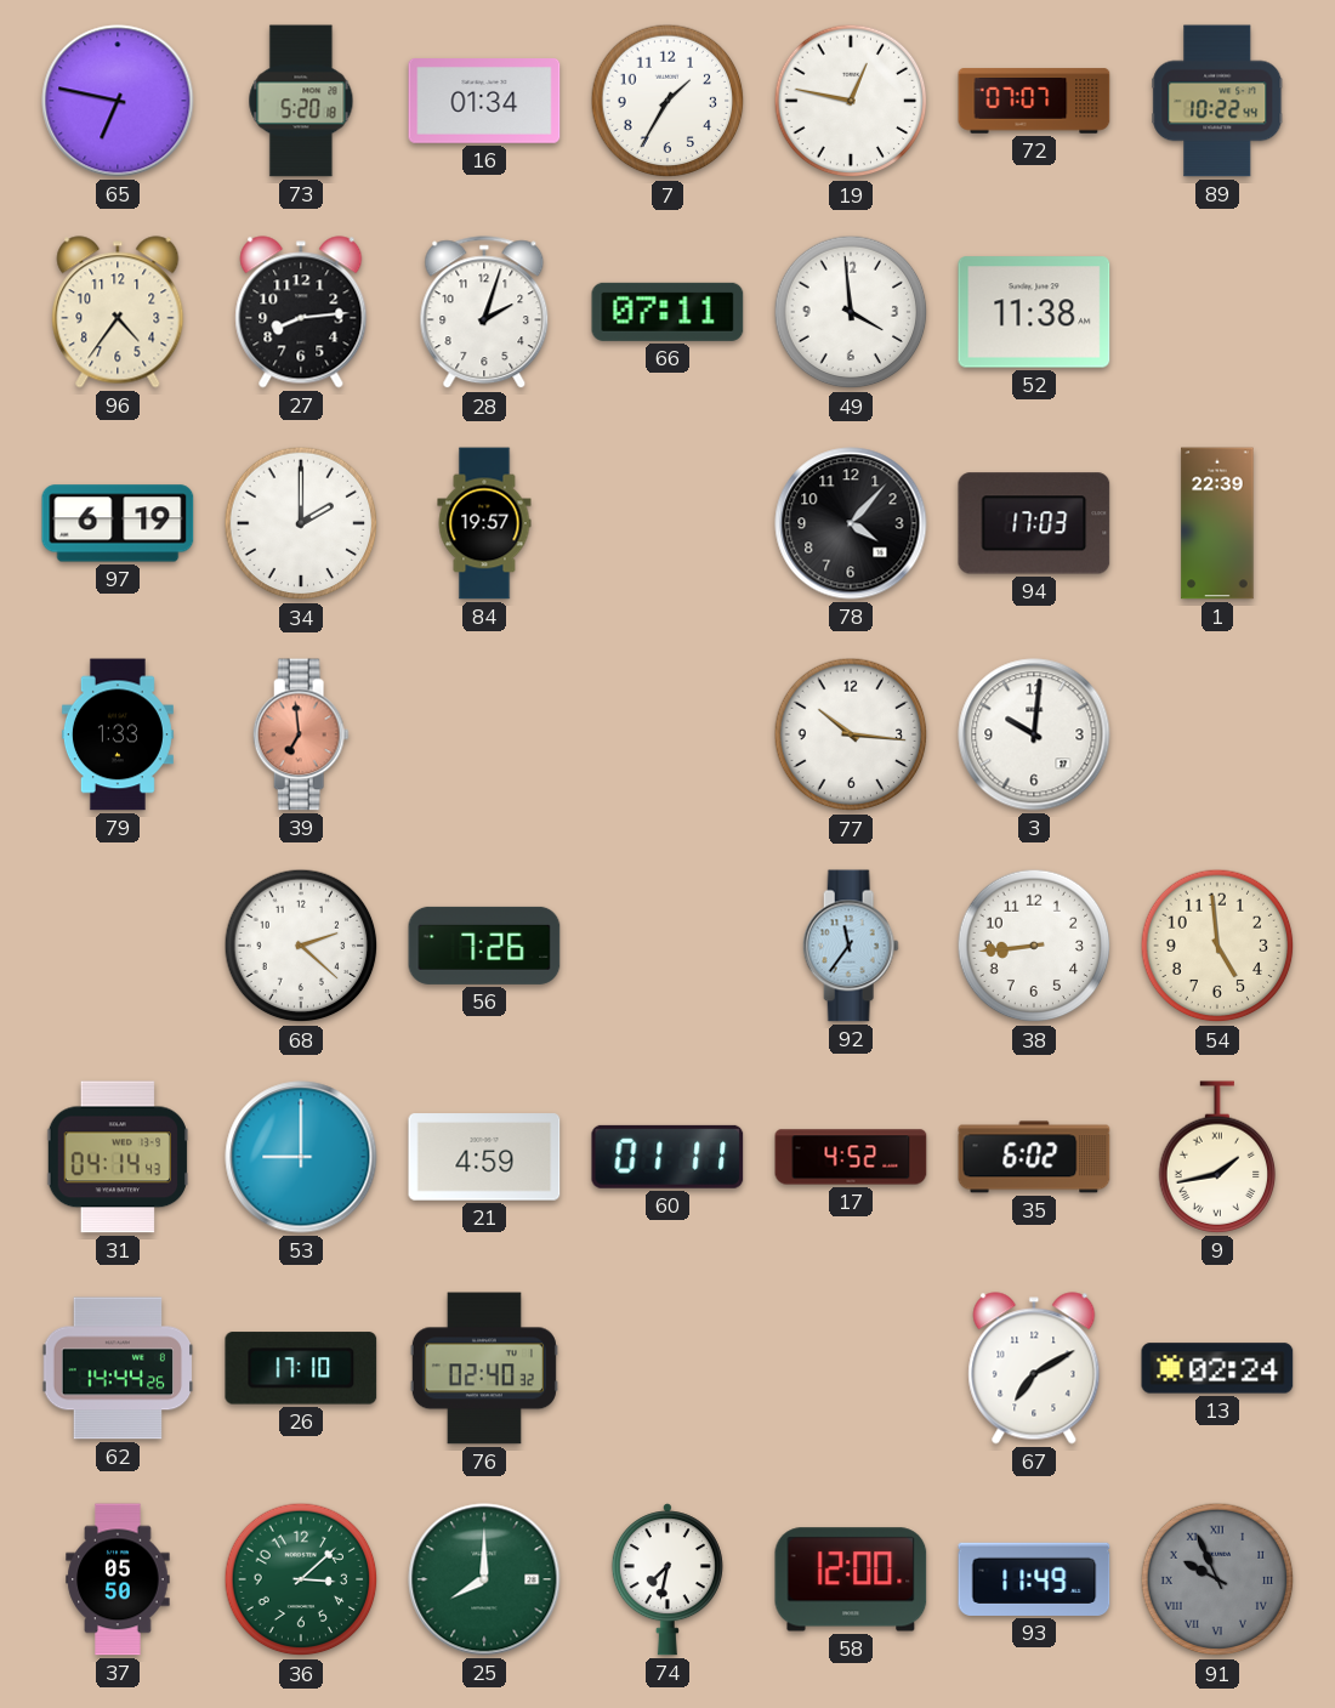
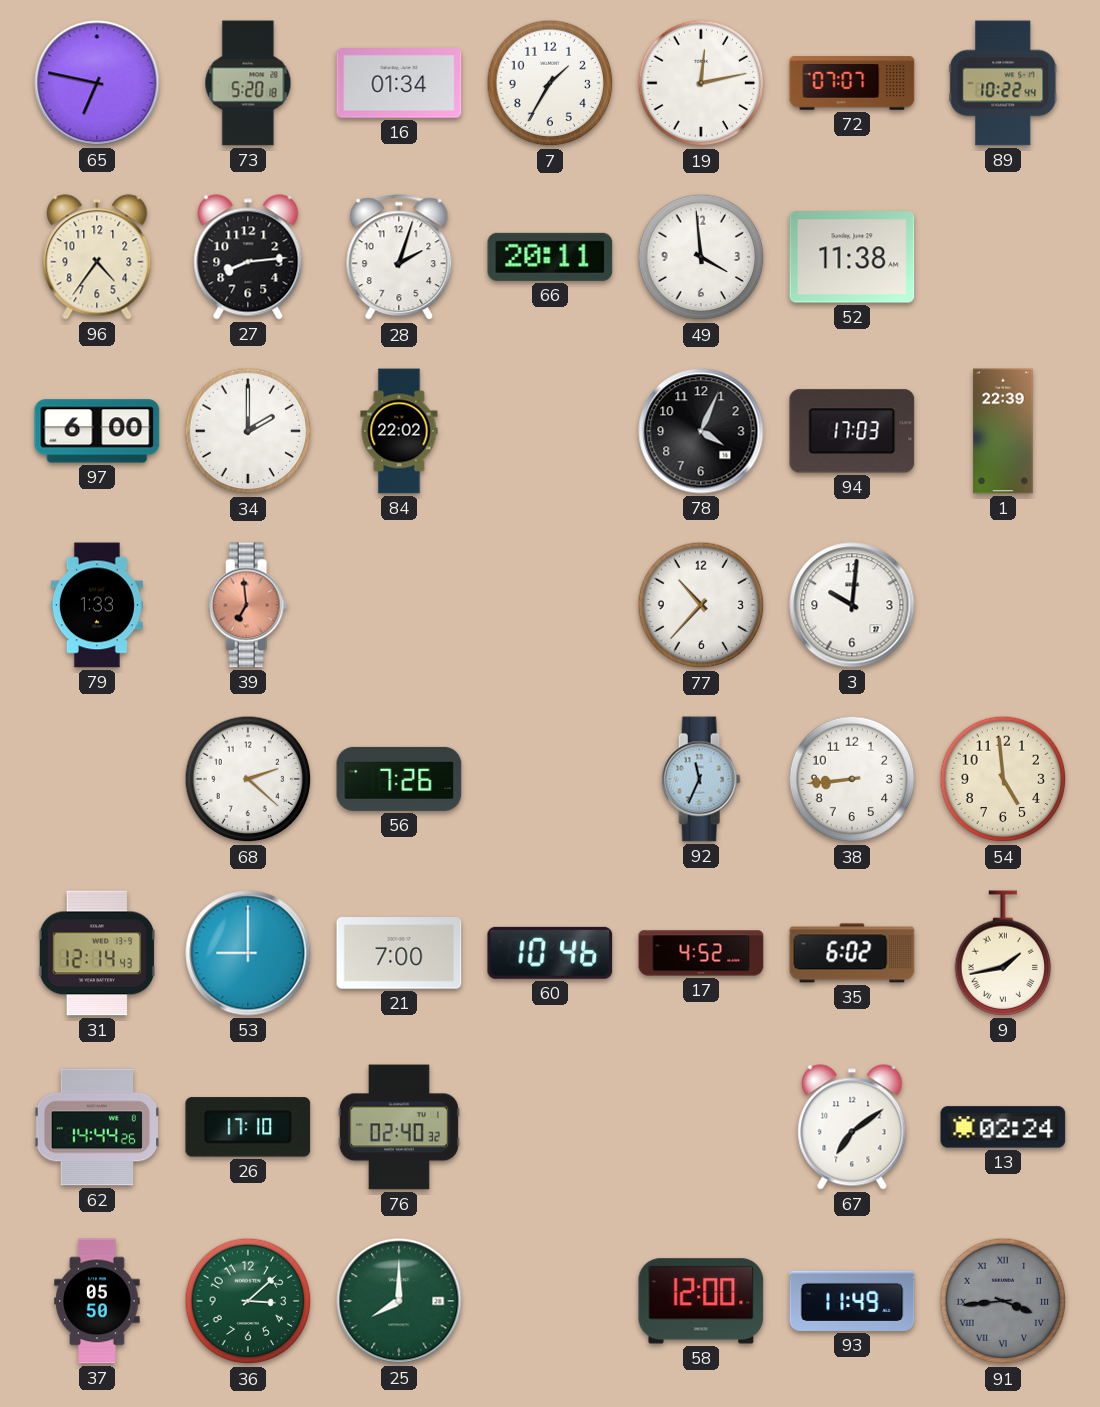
19: 12:47 -> 12:13 (701, 83)
66: 07:11 -> 20:11 (550, 257)
97: 6:19 -> 6:00 (97, 431)
84: 19:57 -> 22:02 (399, 431)
78: 4:07 -> 4:04 (701, 431)
77: 10:16 -> 10:37 (701, 605)
92: 11:36 -> 11:34 (701, 779)
31: 04:14 -> 12:14 (97, 953)
21: 4:59 -> 7:00 (399, 953)
60: 01:11 -> 10:46 (550, 953)
67: 7:10 -> 7:09 (852, 1127)
74: 7:32 -> none (667, 1579)
91: 9:56 -> 3:44 (1003, 1301)
